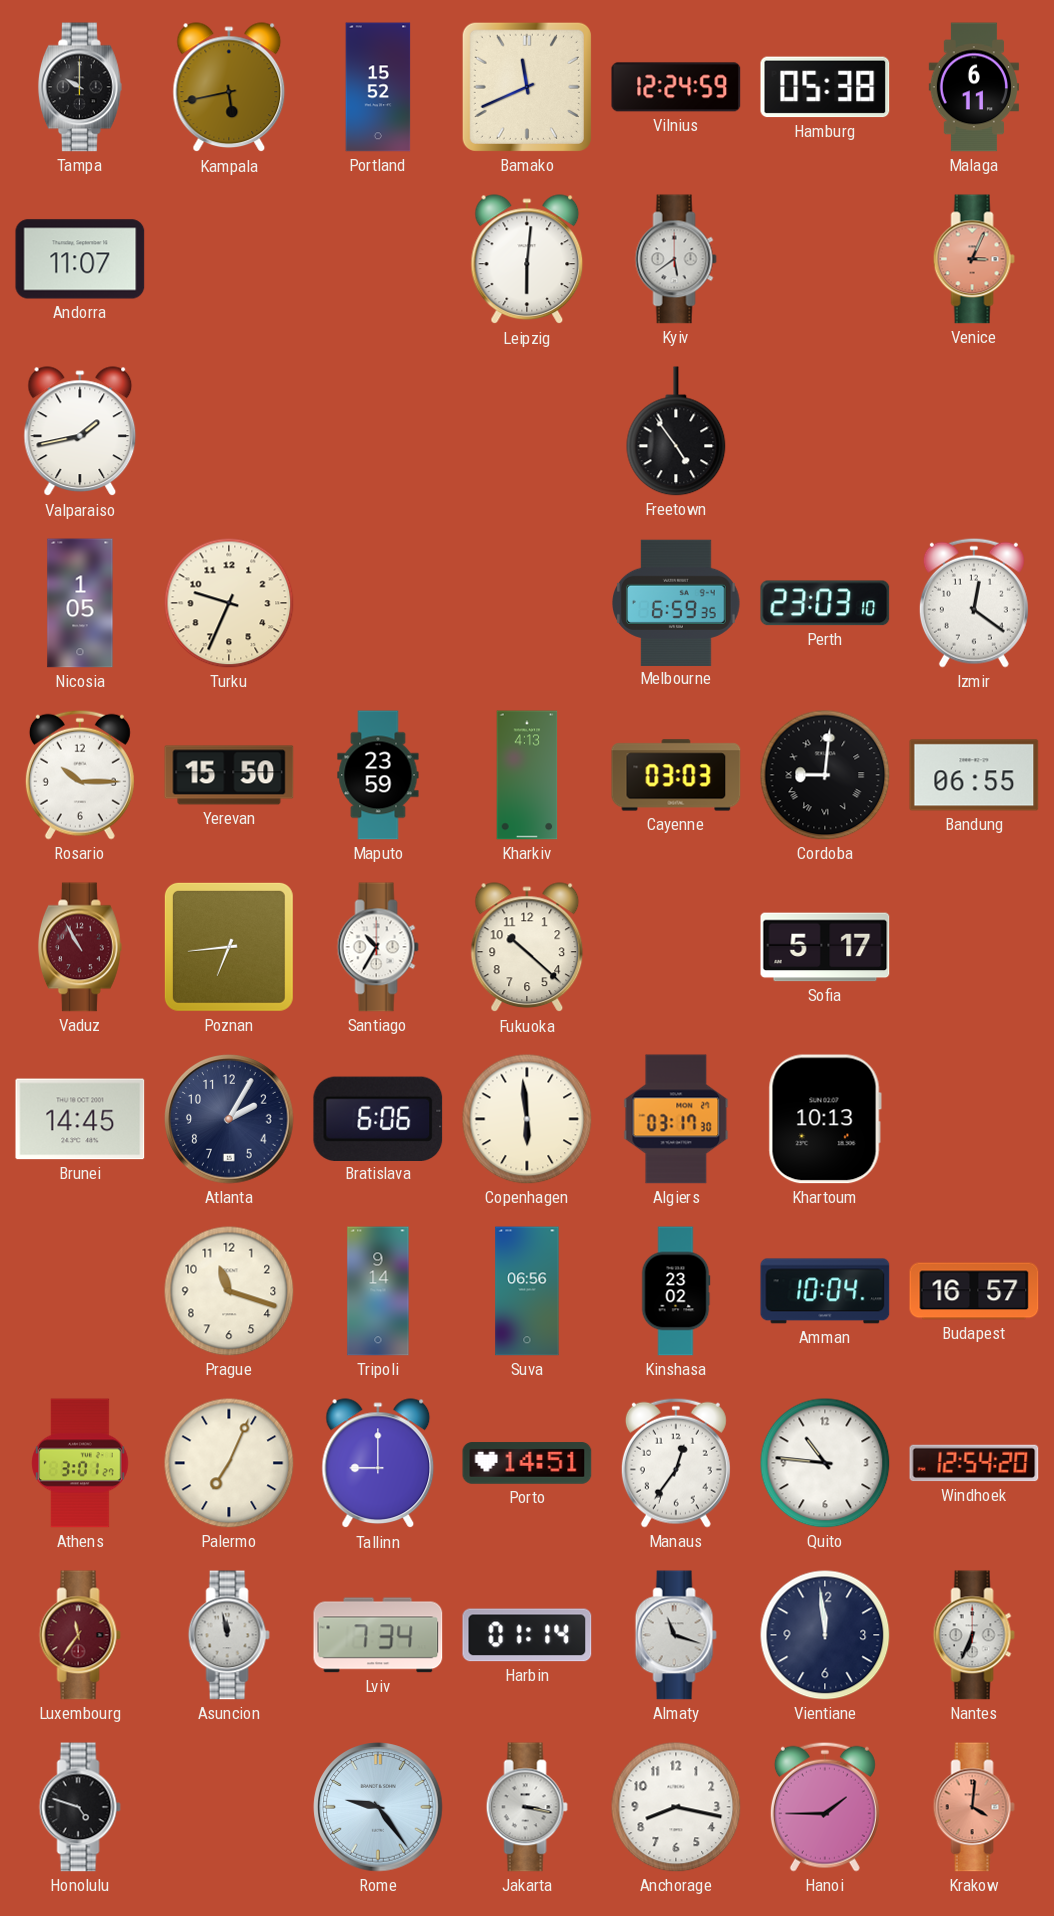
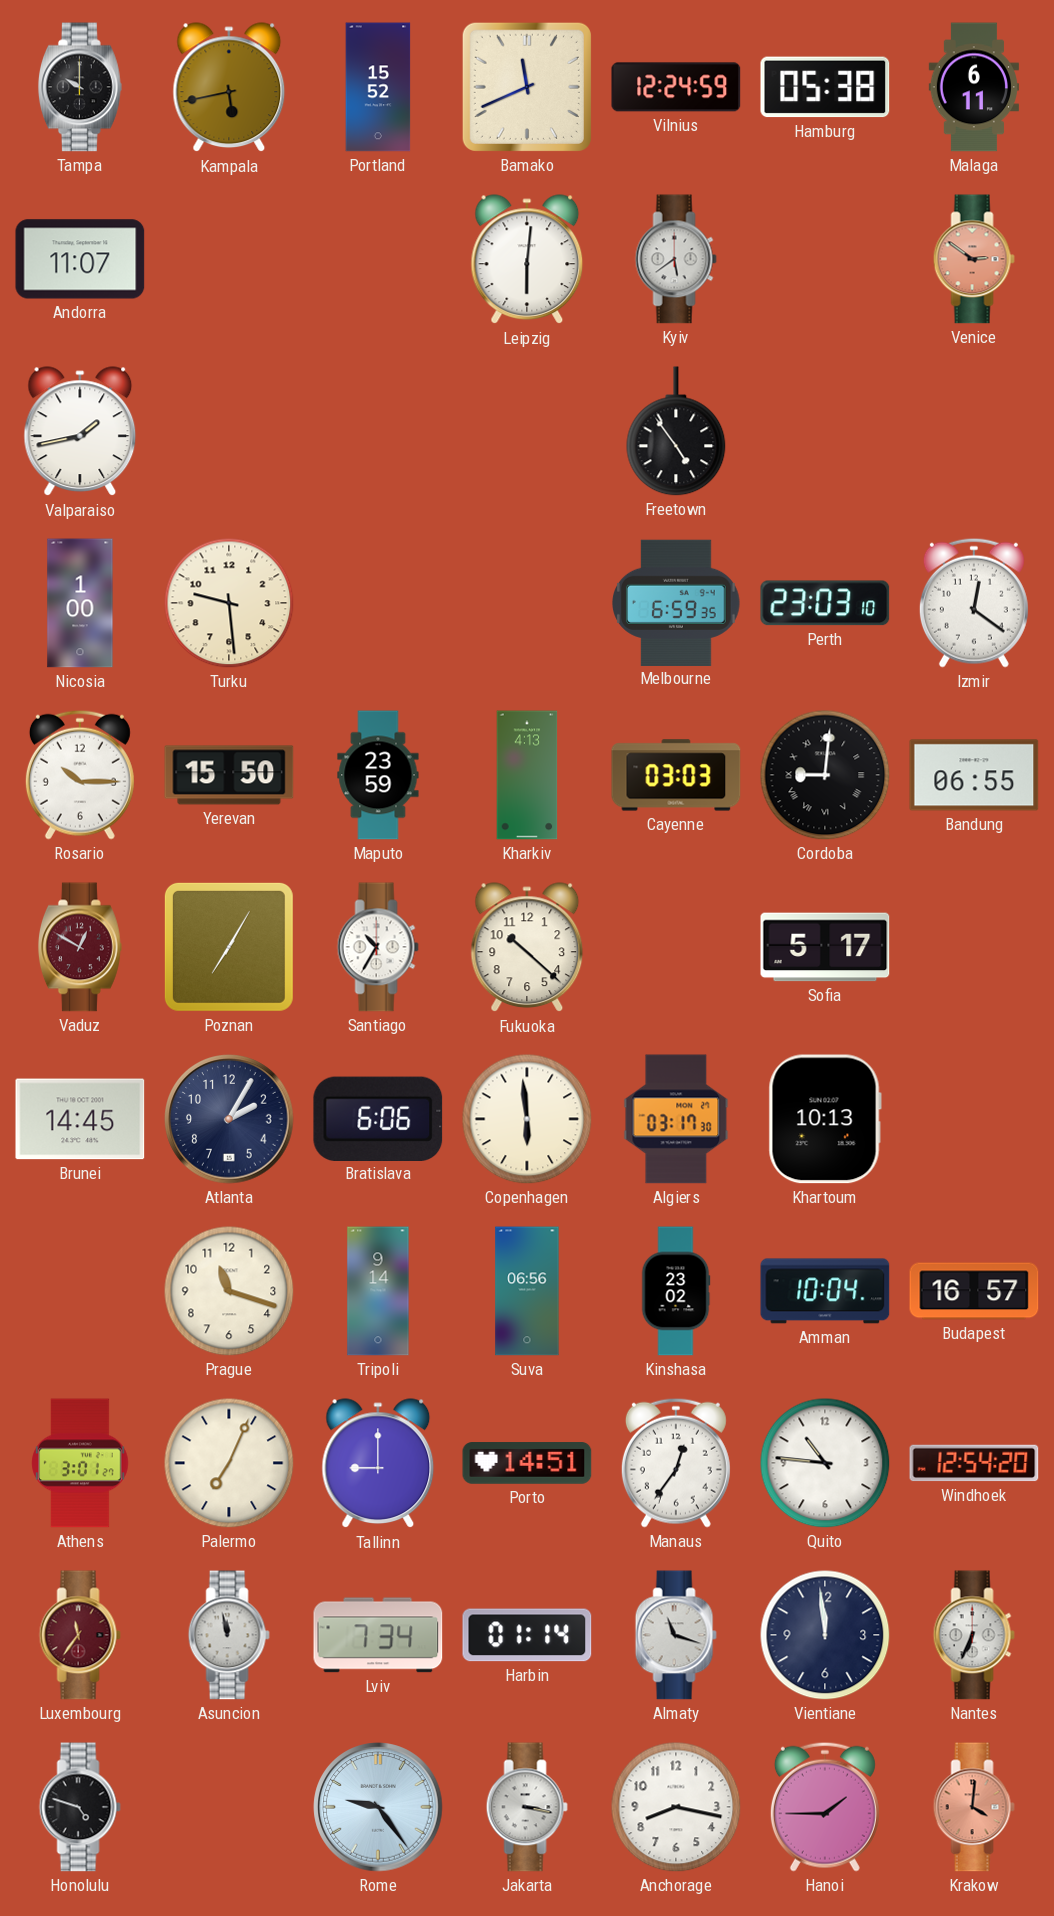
Venice: 3:04 -> 2:51 (974, 259)
Nicosia: 1:05 -> 1:00 (80, 603)
Turku: 9:34 -> 9:29 (229, 603)
Vaduz: 10:55 -> 12:50 (80, 947)
Poznan: 6:44 -> 7:05 (229, 947)
